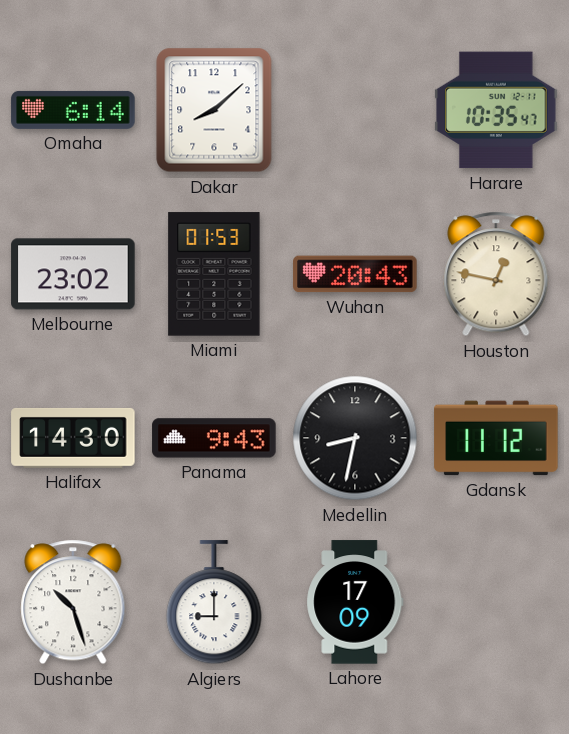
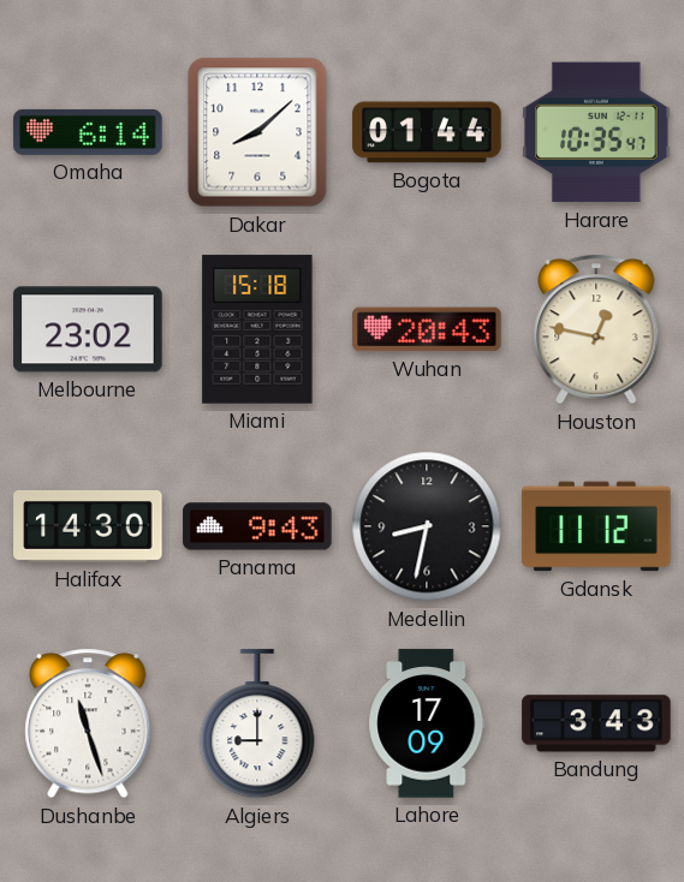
Bogota: none -> 01:44 (427, 132)
Miami: 01:53 -> 15:18 (257, 329)
Dushanbe: 10:27 -> 11:27 (88, 723)
Bandung: none -> 3:43 (596, 723)
